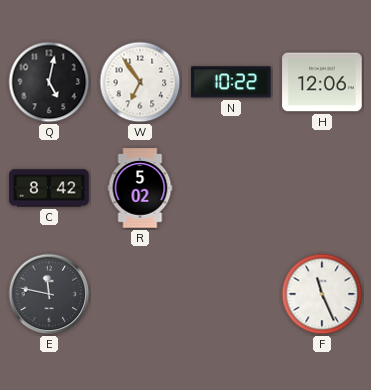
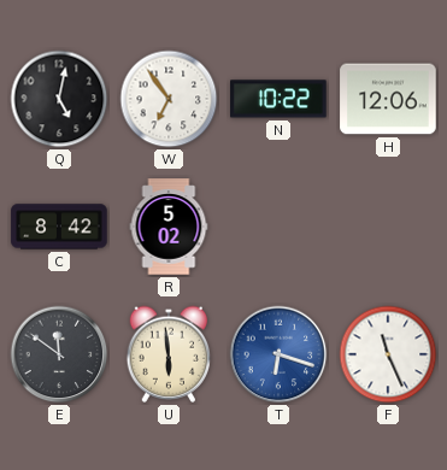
E: 11:47 -> 11:51 (59, 354)
U: none -> 5:59 (169, 354)
T: none -> 6:18 (278, 354)
